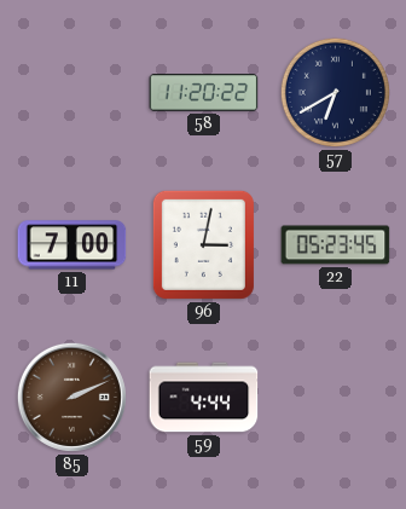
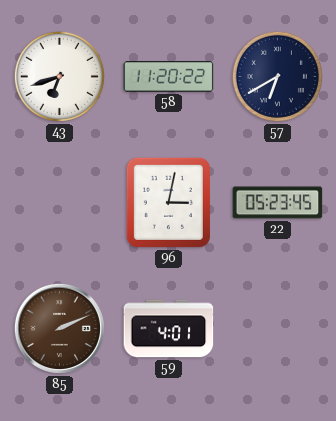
43: none -> 6:42 (59, 76)
11: 7:00 -> none (72, 245)
59: 4:44 -> 4:01 (169, 329)
